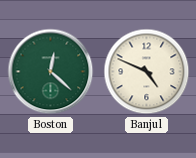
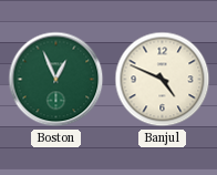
Boston: 12:22 -> 12:56 (56, 80)
